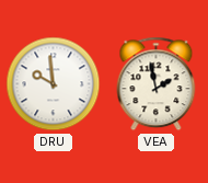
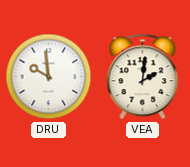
VEA: 1:58 -> 2:01 (143, 77)
